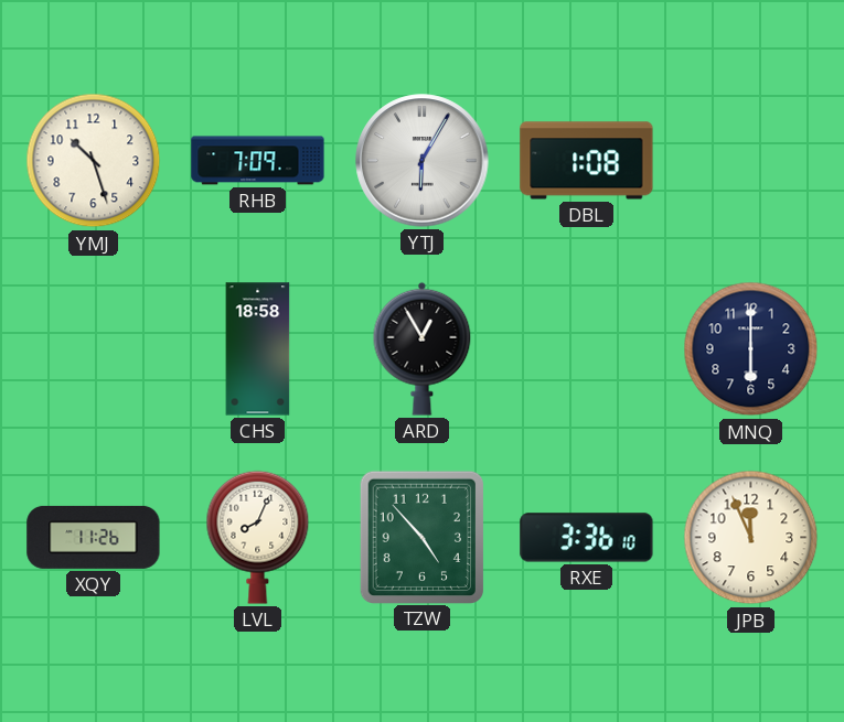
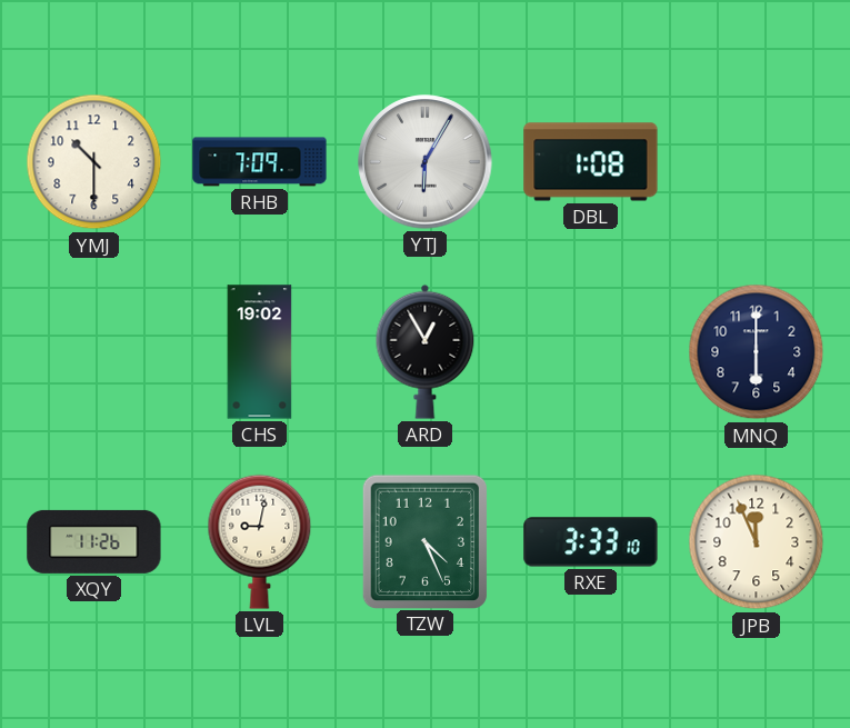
YMJ: 10:27 -> 10:30 (94, 162)
CHS: 18:58 -> 19:02 (260, 352)
LVL: 8:04 -> 9:02 (260, 541)
TZW: 4:53 -> 4:26 (424, 541)
RXE: 3:36 -> 3:33 (591, 542)
